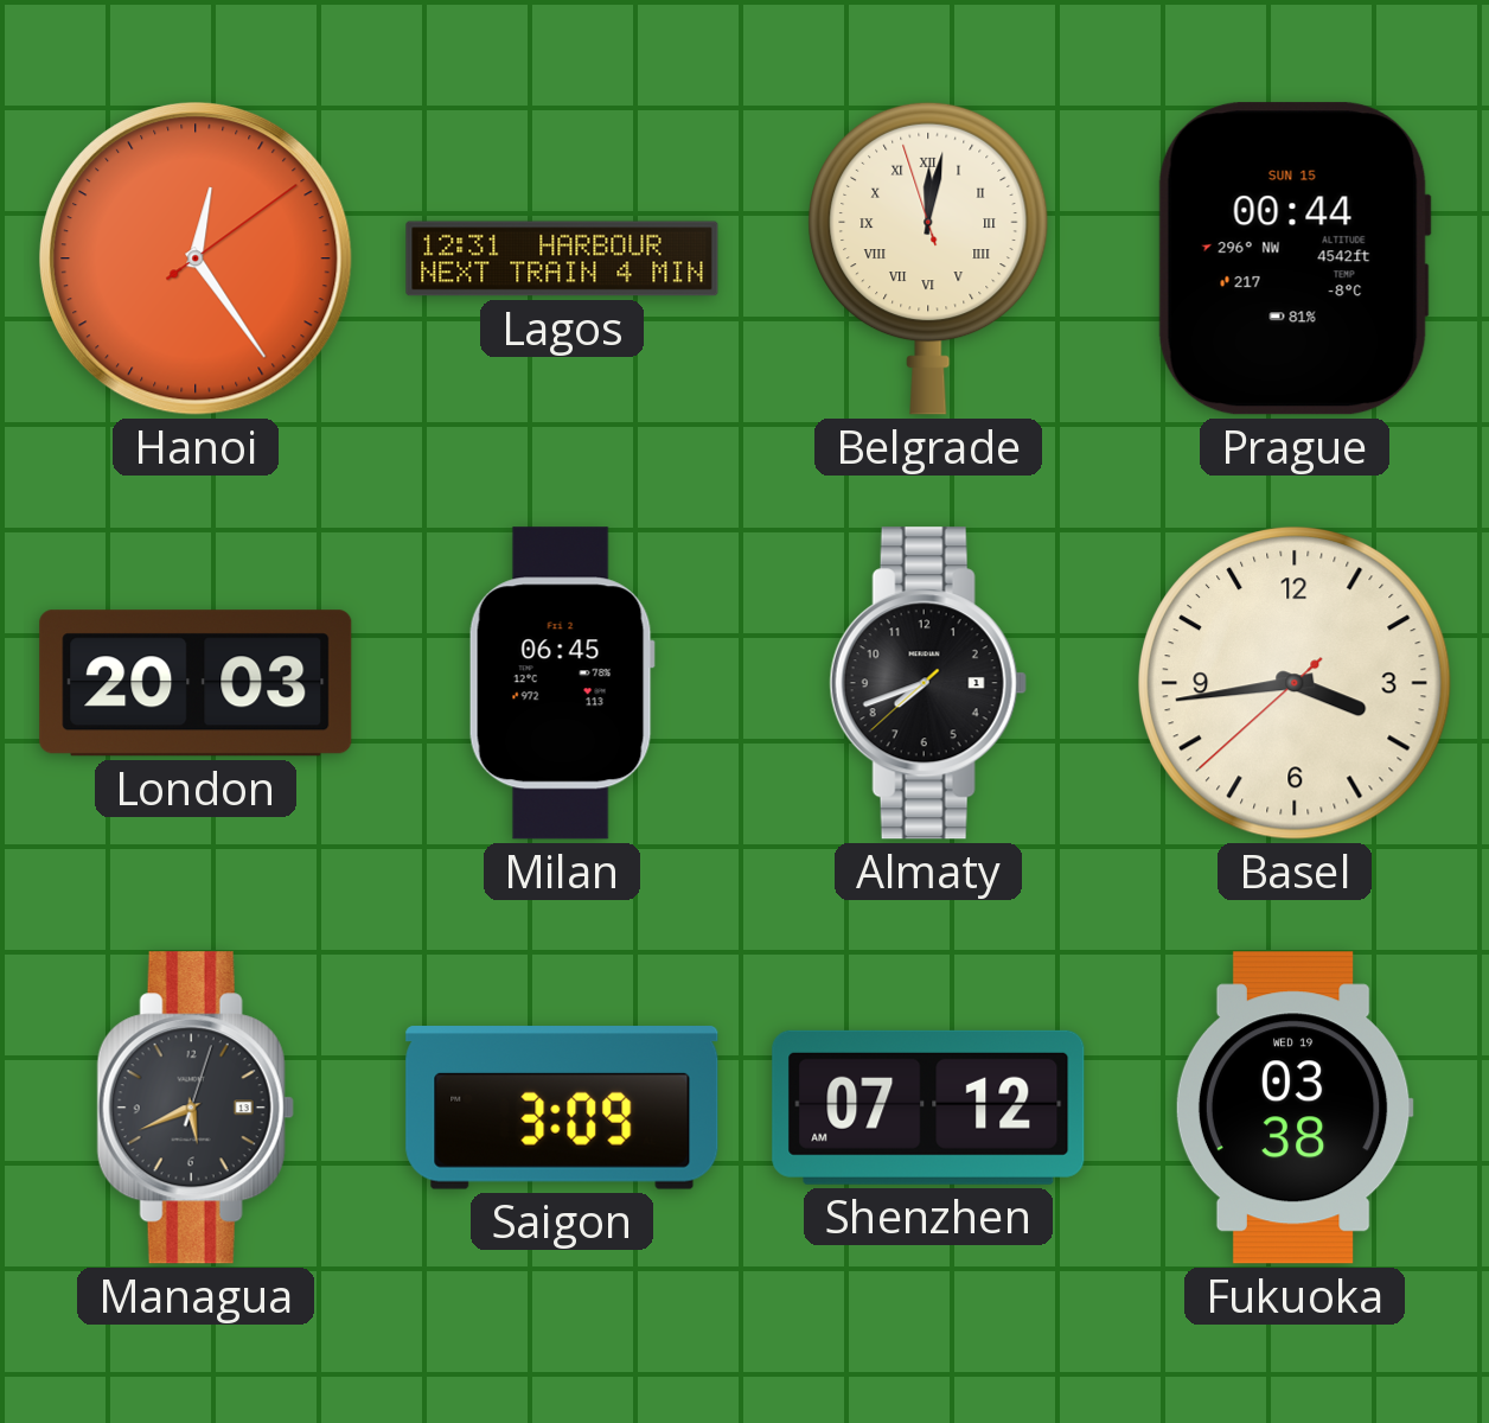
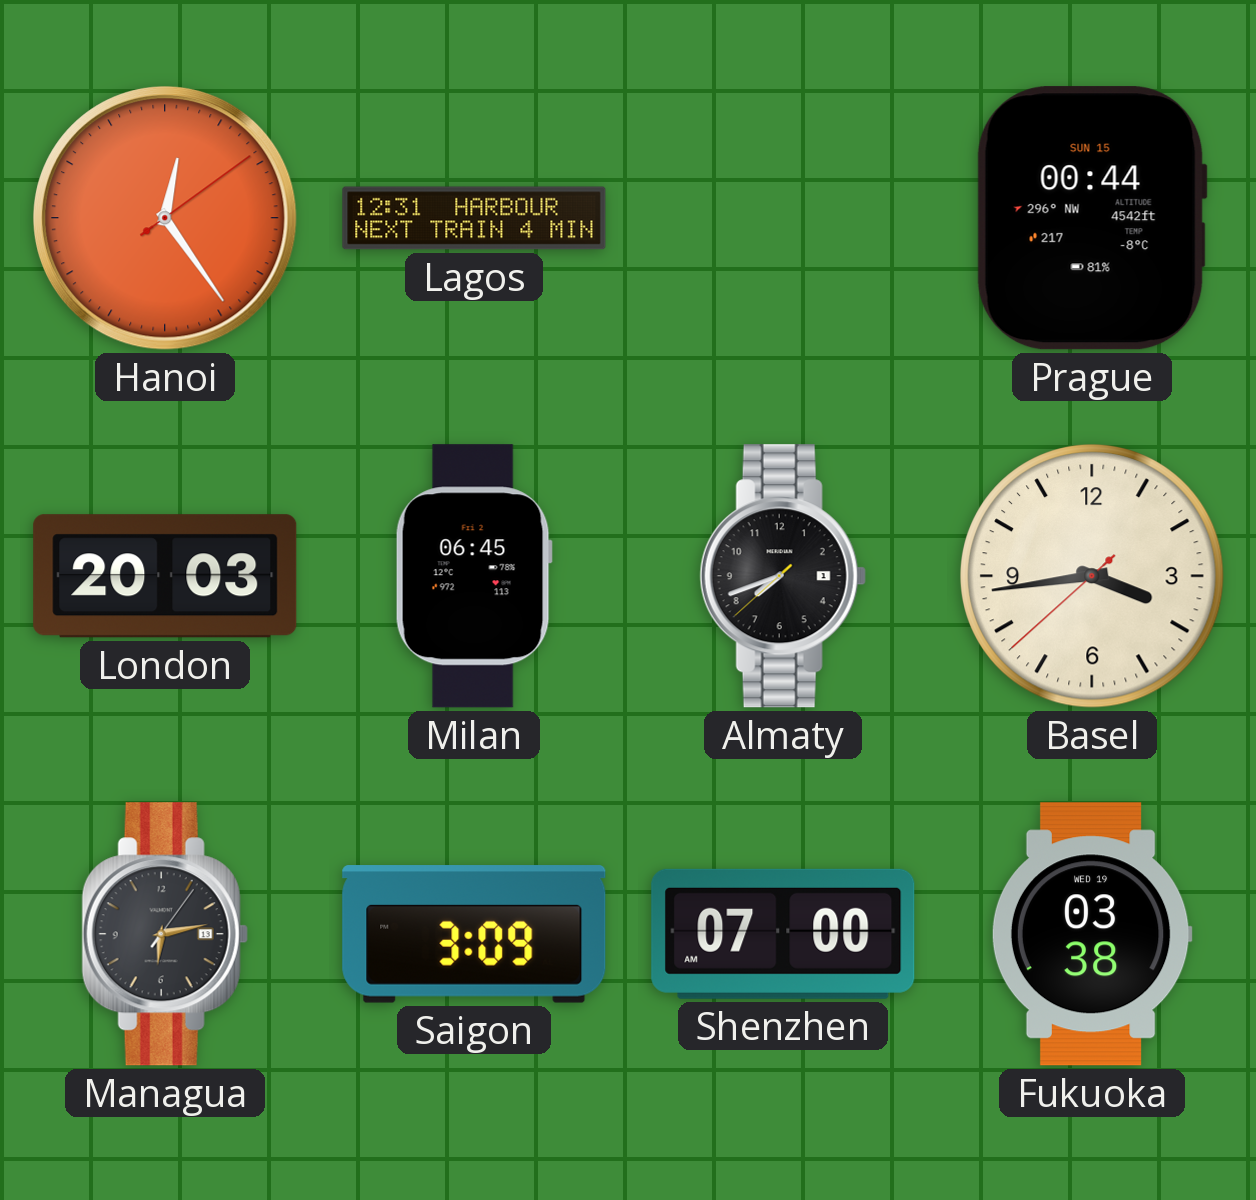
Belgrade: 12:01 -> none (928, 259)
Managua: 5:41 -> 6:13 (165, 934)
Shenzhen: 07:12 -> 07:00 (783, 934)
